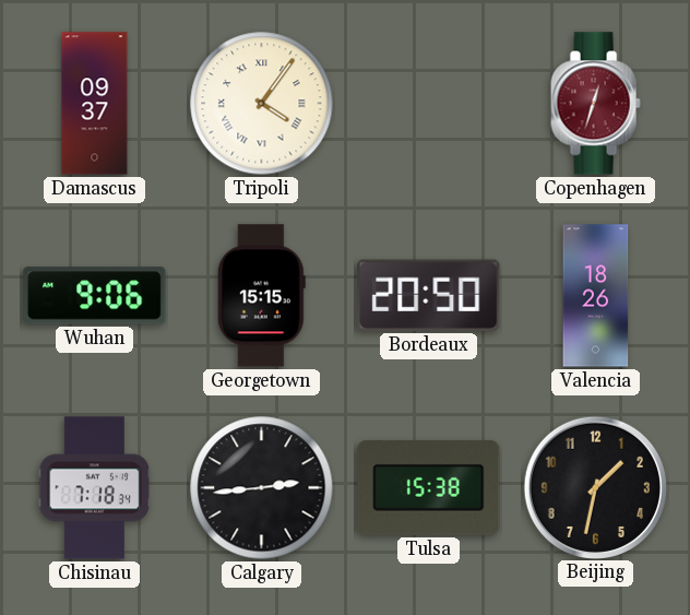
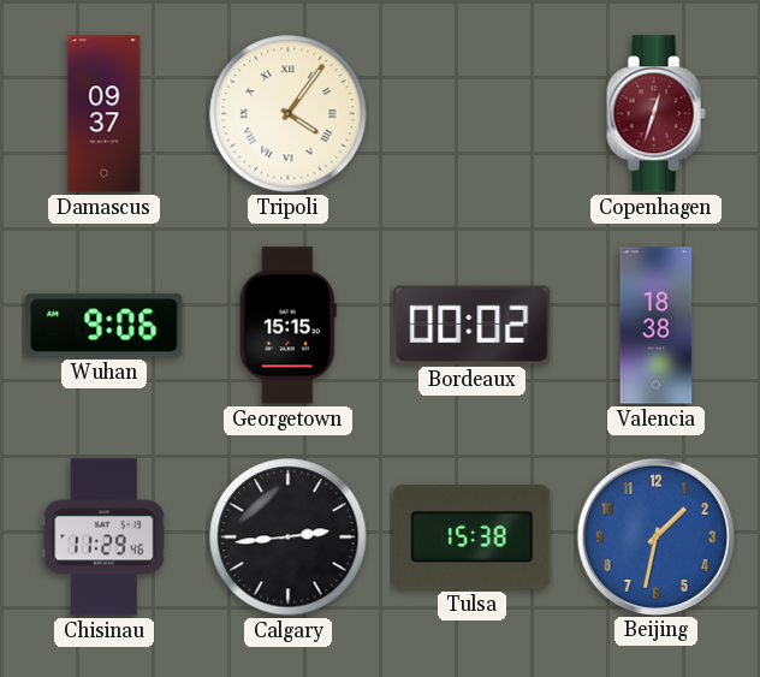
Bordeaux: 20:50 -> 00:02 (473, 325)
Valencia: 18:26 -> 18:38 (657, 326)
Chisinau: 7:18 -> 11:29 (105, 538)
Beijing dial: black -> blue (655, 536)
